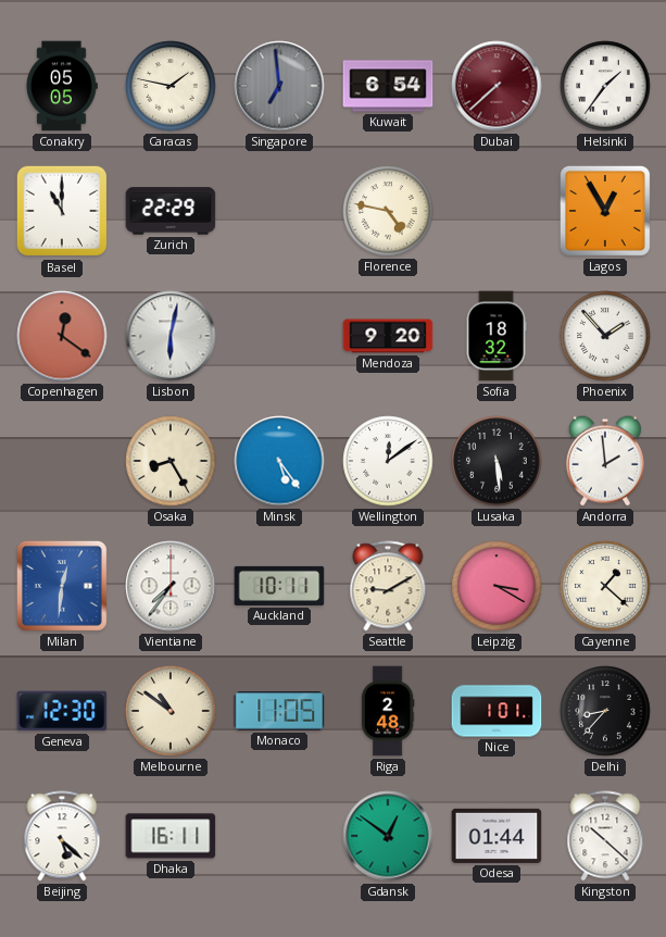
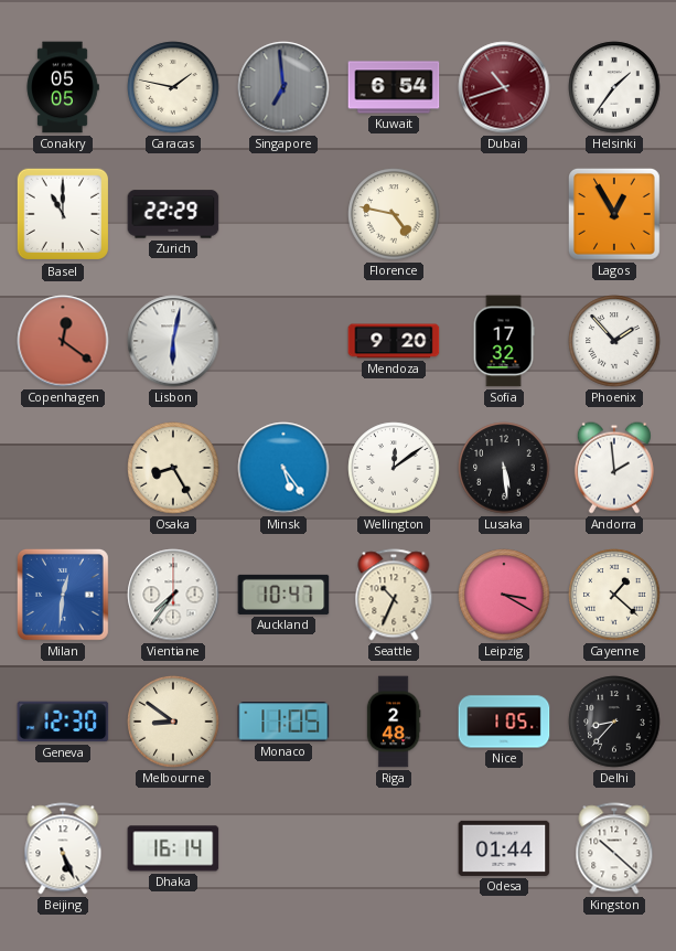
Dubai: 7:38 -> 10:42 (504, 87)
Sofia: 18:32 -> 17:32 (504, 341)
Auckland: 10:11 -> 10:47 (283, 595)
Seattle: 9:10 -> 10:34 (394, 595)
Melbourne: 10:51 -> 8:51 (173, 722)
Nice: 1:01 -> 1:05 (504, 722)
Beijing: 5:22 -> 5:26 (63, 848)
Dhaka: 16:11 -> 16:14 (173, 848)
Gdansk: 12:51 -> none (388, 836)
